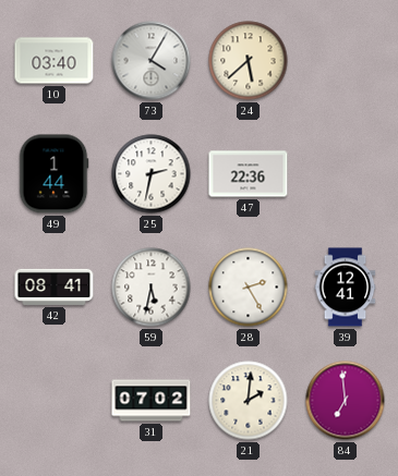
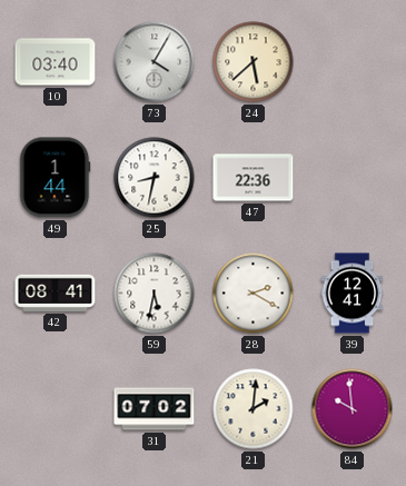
25: 2:32 -> 8:32 (155, 178)
28: 2:25 -> 2:20 (254, 294)
84: 6:59 -> 9:59 (353, 409)
